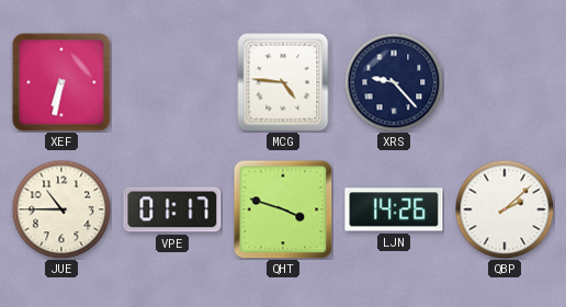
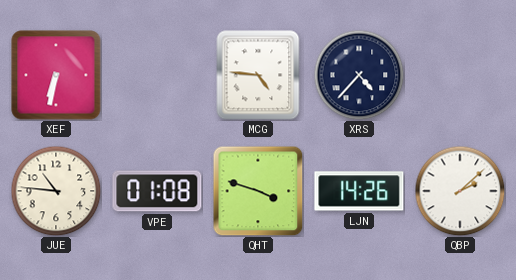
XRS: 9:23 -> 4:37 (359, 75)
JUE: 10:45 -> 10:46 (56, 191)
VPE: 01:17 -> 01:08 (157, 191)
